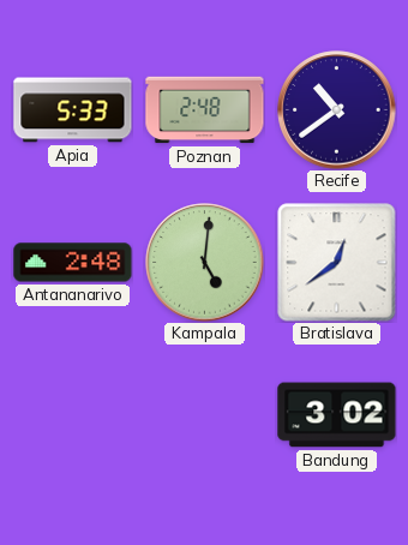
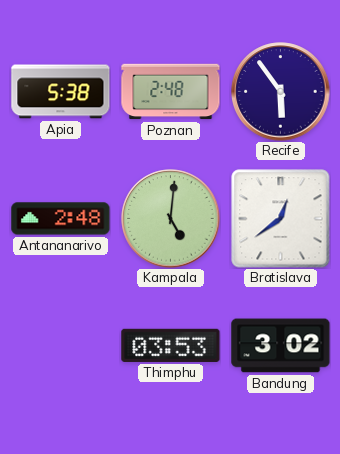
Apia: 5:33 -> 5:38 (61, 92)
Recife: 10:39 -> 5:54 (281, 92)
Thimphu: none -> 03:53 (171, 345)
